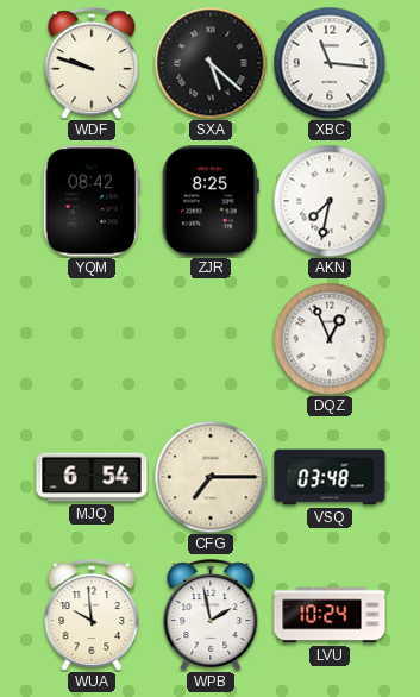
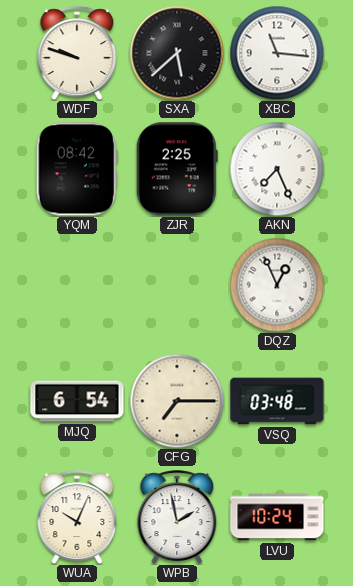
SXA: 5:22 -> 5:38 (177, 53)
ZJR: 8:25 -> 2:25 (177, 169)
AKN: 7:32 -> 7:26 (277, 169)
WUA: 9:59 -> 10:04 (77, 517)
